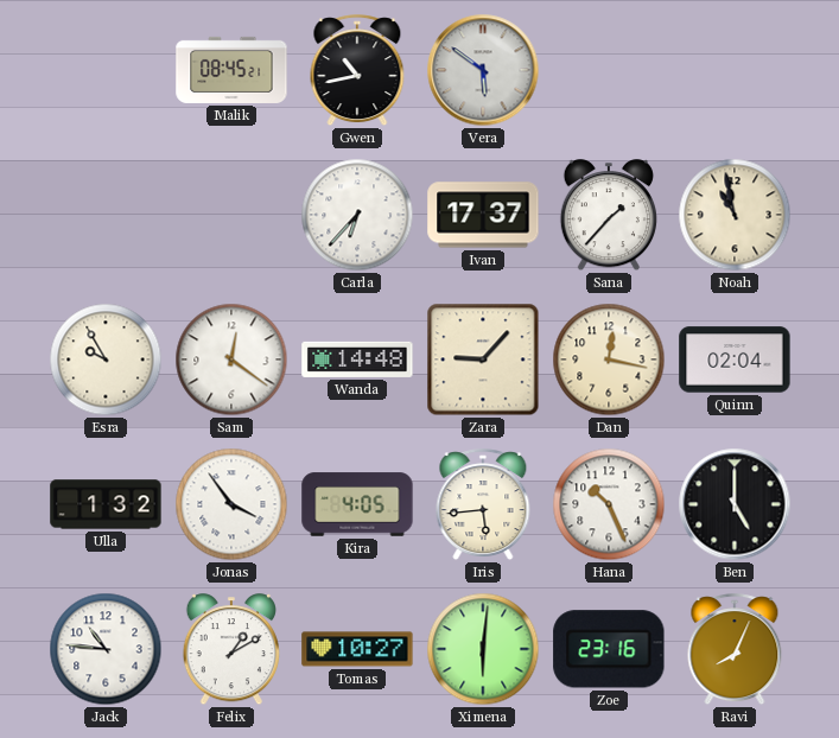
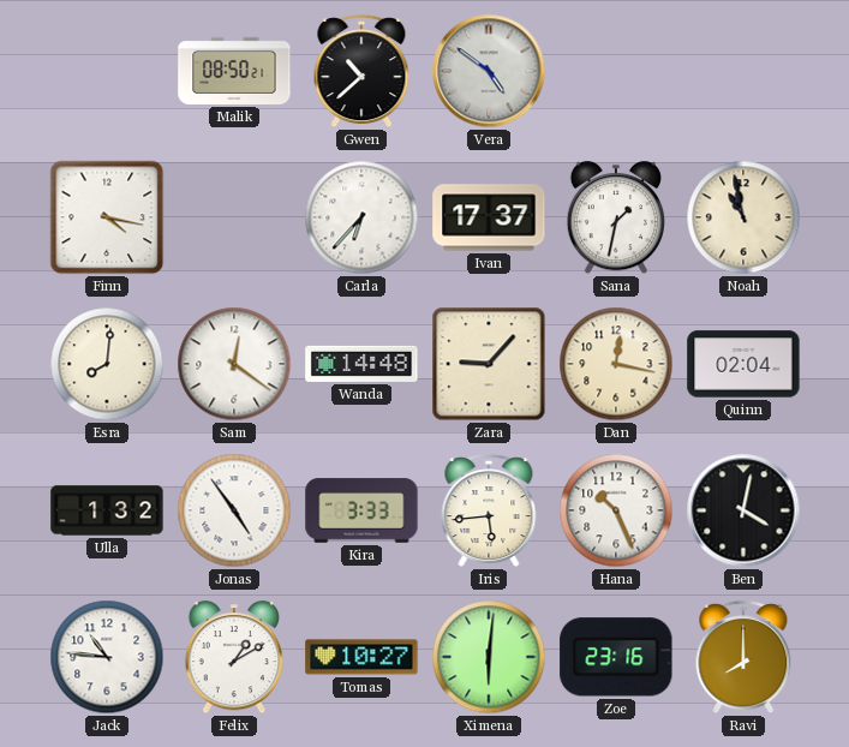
Malik: 08:45 -> 08:50 (234, 71)
Gwen: 10:43 -> 10:38 (361, 72)
Vera: 5:51 -> 4:51 (489, 71)
Finn: none -> 4:17 (107, 217)
Sana: 1:37 -> 1:32 (615, 219)
Esra: 9:55 -> 8:01 (107, 364)
Jonas: 3:54 -> 4:54 (234, 510)
Kira: 4:05 -> 3:33 (361, 510)
Ben: 5:00 -> 4:02 (743, 510)
Ravi: 8:04 -> 8:00 (743, 658)
